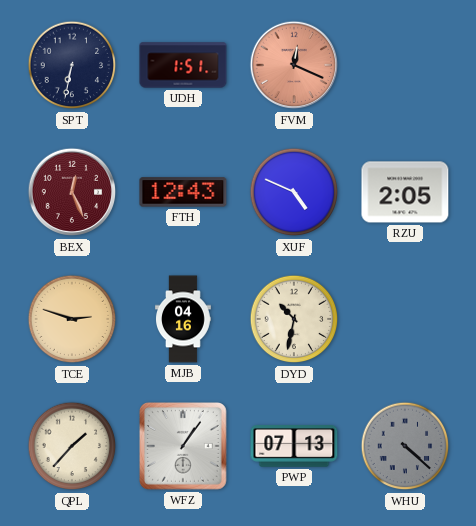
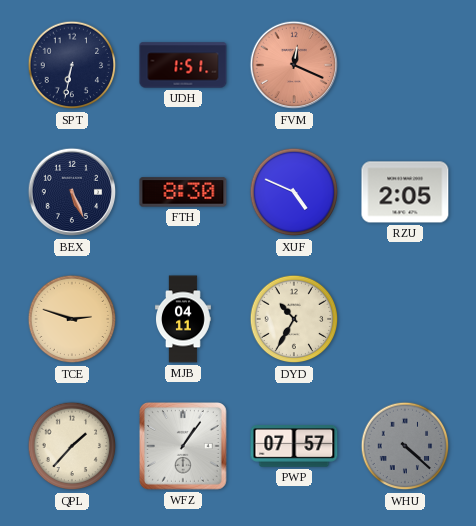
BEX: 12:26 -> 5:26 (72, 192)
BEX dial: burgundy -> navy (72, 192)
FTH: 12:43 -> 8:30 (183, 192)
MJB: 04:16 -> 04:11 (184, 319)
DYD: 10:32 -> 10:35 (294, 319)
PWP: 07:13 -> 07:57 (294, 447)
